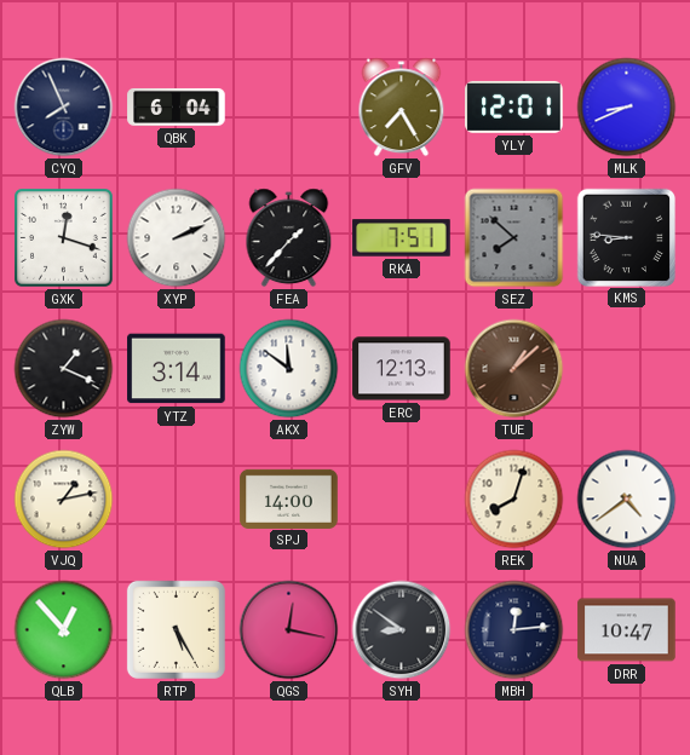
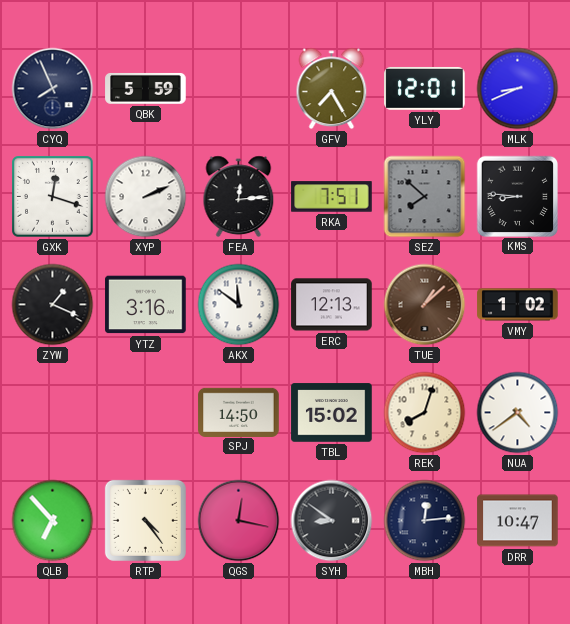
QBK: 6:04 -> 5:59 (146, 89)
FEA: 1:37 -> 12:14 (239, 197)
YTZ: 3:14 -> 3:16 (146, 305)
VMY: none -> 1:02 (518, 305)
VJQ: 1:13 -> none (64, 500)
SPJ: 14:00 -> 14:50 (239, 412)
TBL: none -> 15:02 (332, 413)
QLB: 12:53 -> 6:53 (53, 521)
RTP: 5:25 -> 4:24 (145, 520)
